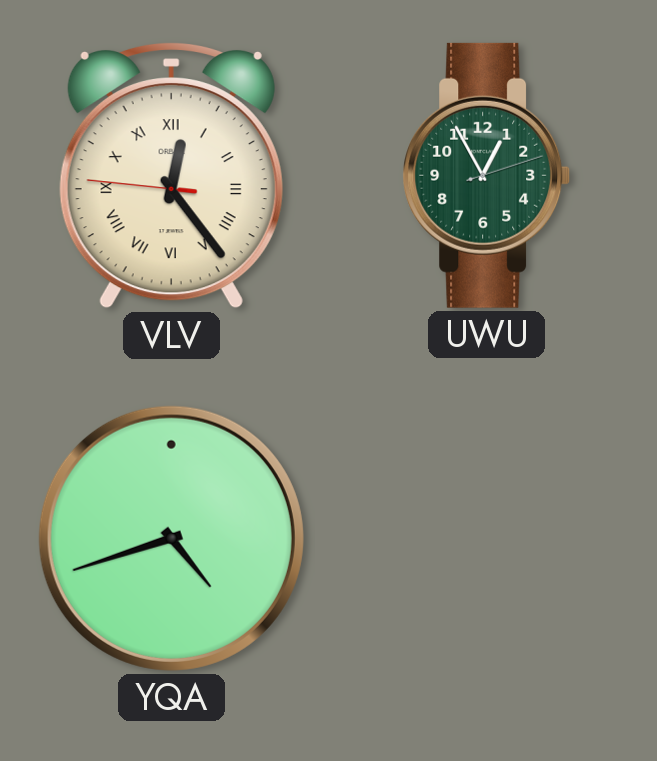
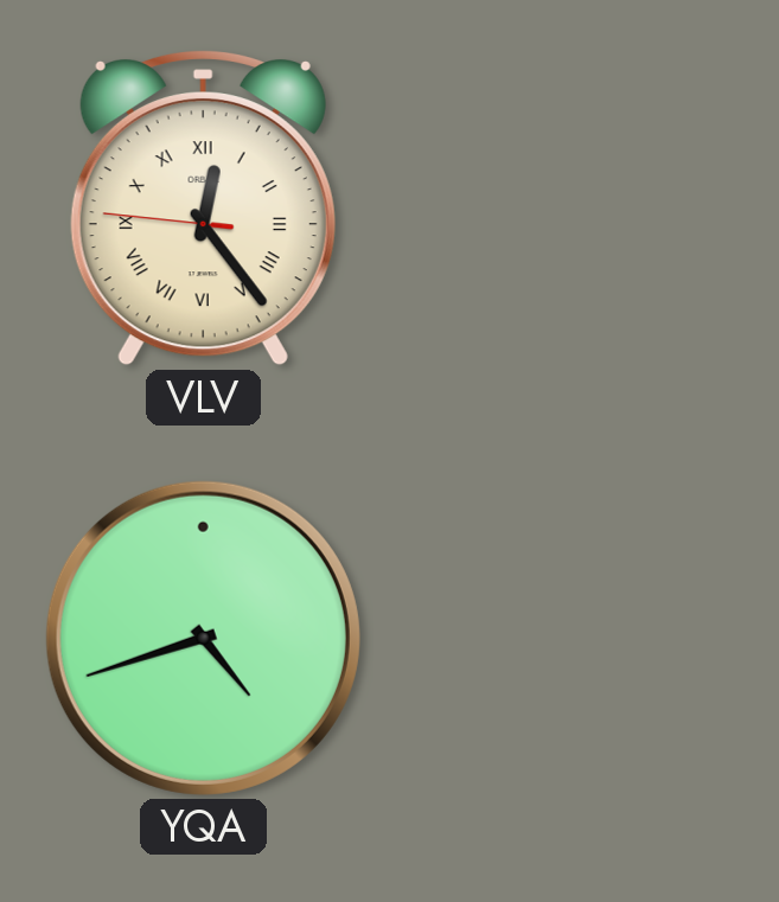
UWU: 12:55 -> none (487, 175)
